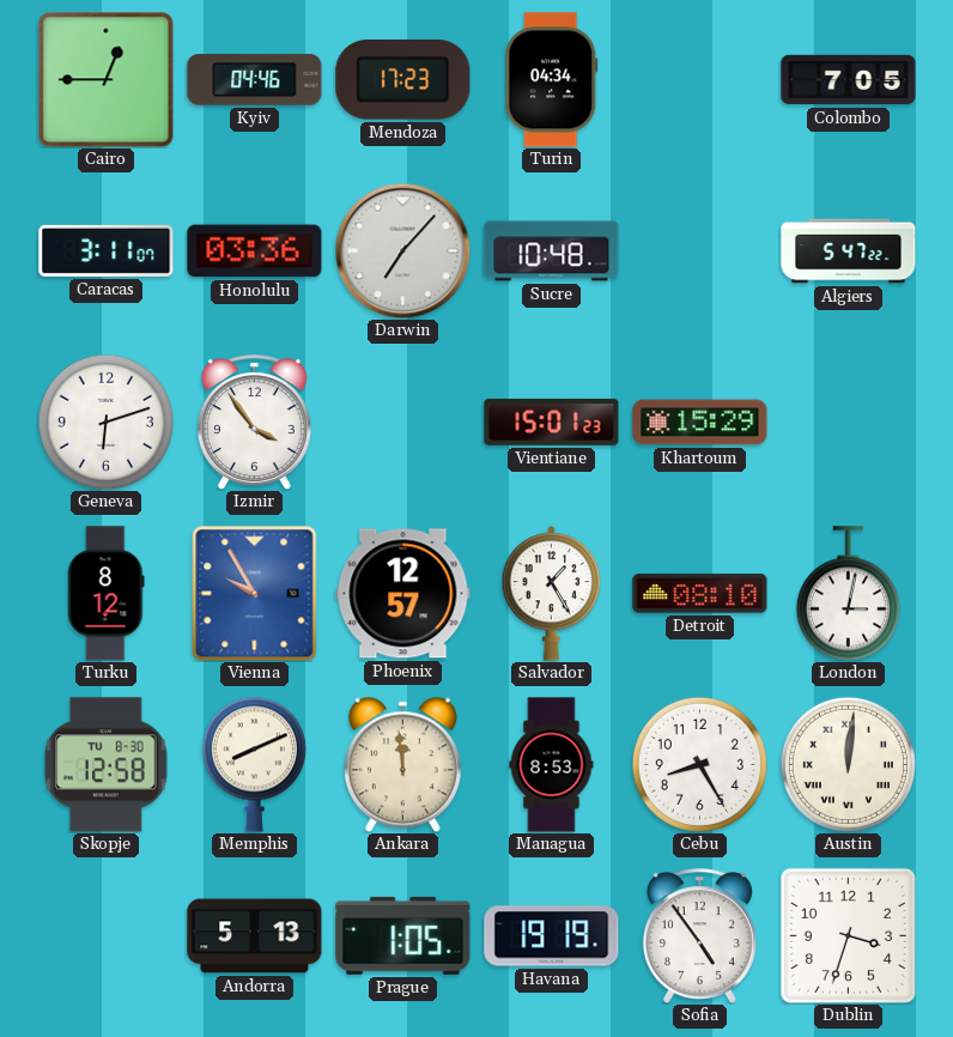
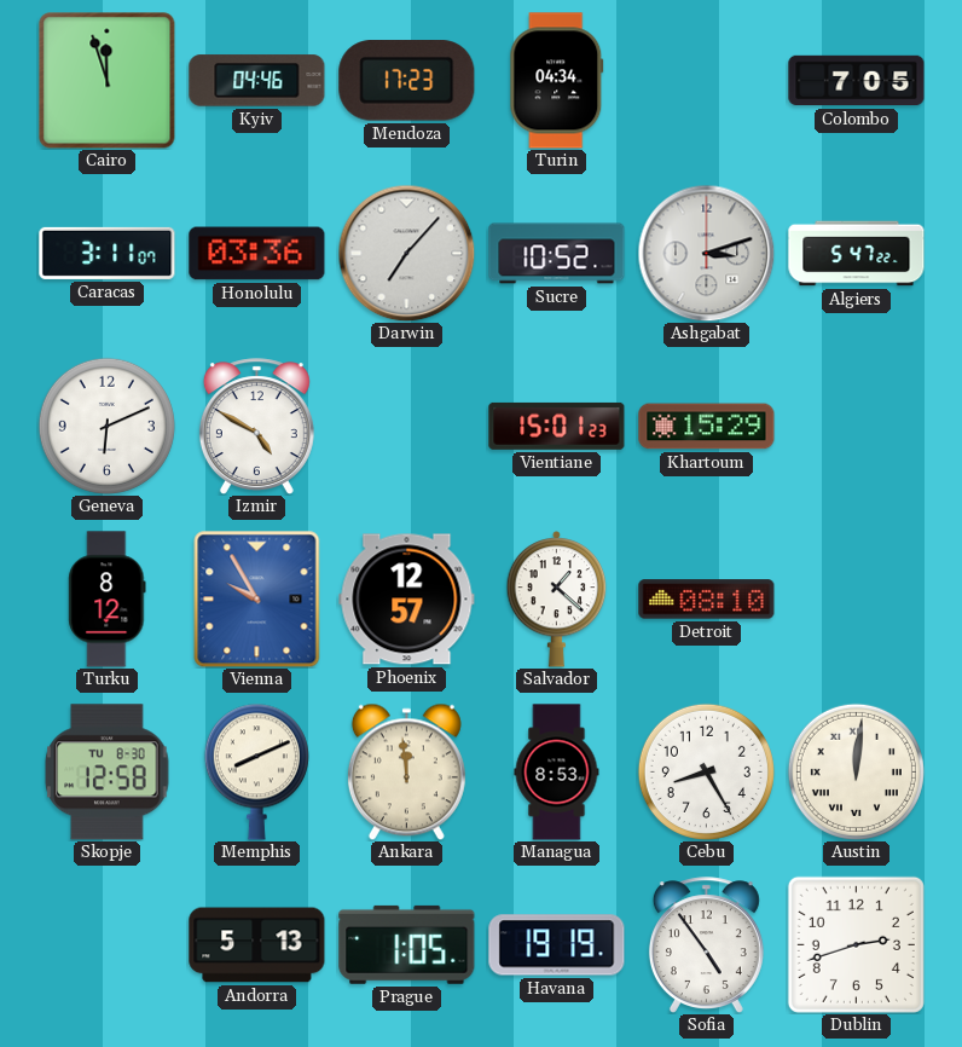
Cairo: 12:45 -> 11:57 (108, 81)
Sucre: 10:48 -> 10:52 (557, 254)
Ashgabat: none -> 3:12 (706, 253)
Geneva: 6:12 -> 6:11 (106, 426)
Izmir: 3:54 -> 4:50 (256, 426)
Salvador: 1:25 -> 1:22 (557, 600)
London: 3:02 -> none (848, 594)
Dublin: 3:33 -> 2:42 (856, 944)
